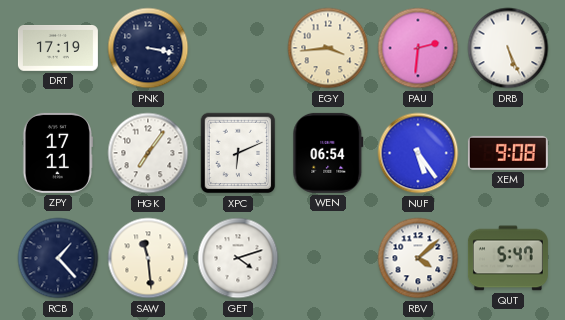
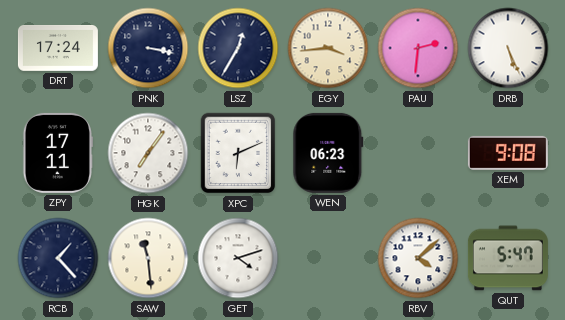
DRT: 17:19 -> 17:24 (58, 49)
LSZ: none -> 12:35 (238, 48)
WEN: 06:54 -> 06:23 (328, 153)
NUF: 5:24 -> none (418, 153)
